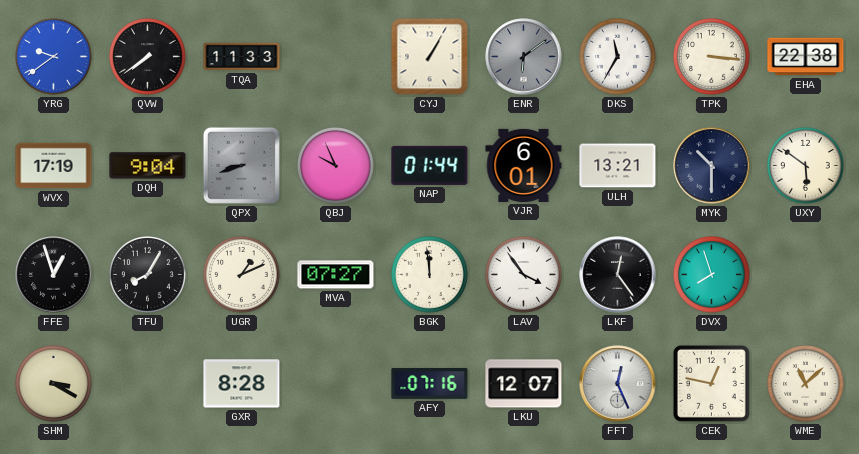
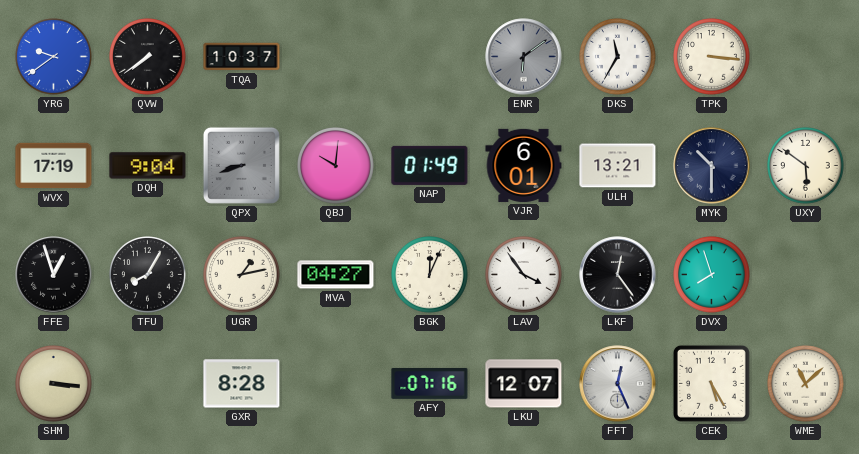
TQA: 11:33 -> 10:37 (242, 57)
CYJ: 1:05 -> none (430, 57)
EHA: 22:38 -> none (806, 57)
QBJ: 9:56 -> 10:01 (336, 166)
NAP: 01:44 -> 01:49 (430, 165)
UGR: 1:11 -> 1:13 (242, 275)
MVA: 07:27 -> 04:27 (336, 275)
BGK: 11:59 -> 12:04 (430, 275)
SHM: 3:20 -> 3:16 (54, 384)
CEK: 12:47 -> 5:25 (711, 383)
